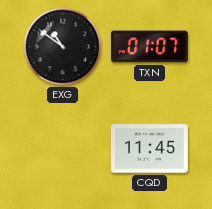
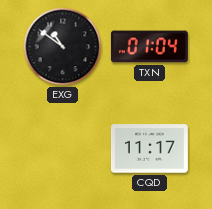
TXN: 01:07 -> 01:04 (149, 47)
CQD: 11:45 -> 11:17 (149, 149)
